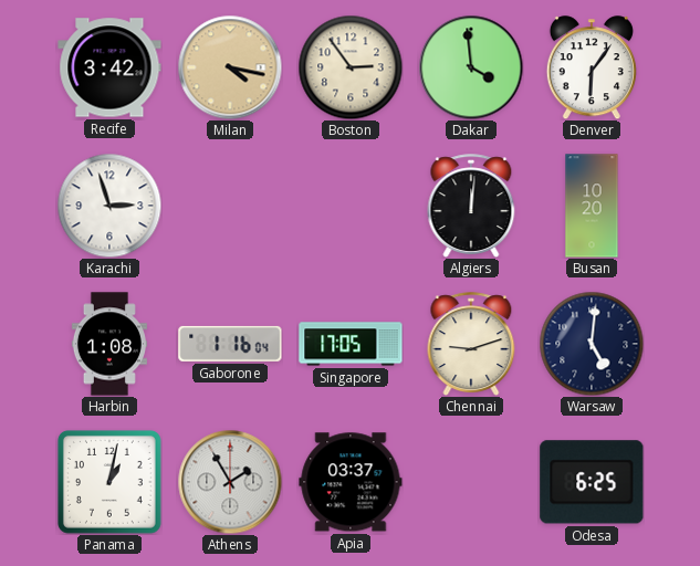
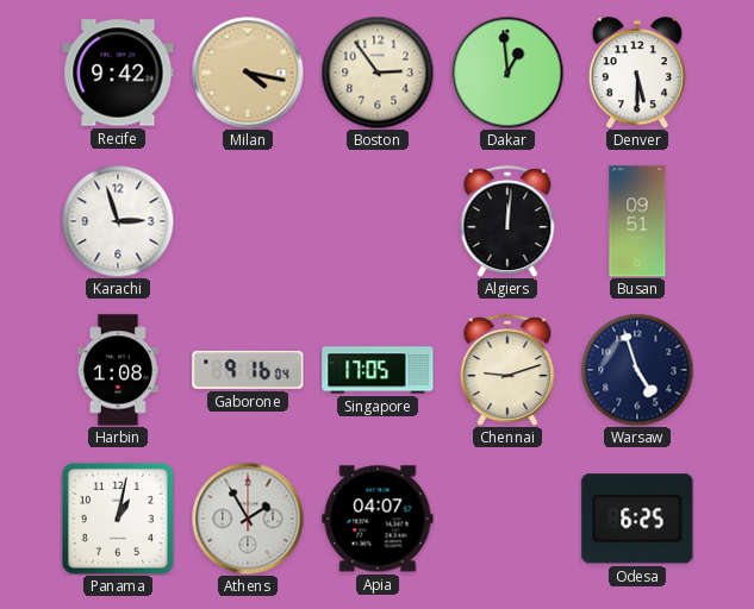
Recife: 3:42 -> 9:42 (118, 73)
Dakar: 3:59 -> 12:59 (507, 73)
Denver: 6:06 -> 5:30 (637, 73)
Busan: 10:20 -> 09:51 (637, 221)
Gaborone: 1:16 -> 9:16 (248, 370)
Warsaw: 5:01 -> 4:57 (637, 370)
Apia: 03:37 -> 04:07 (378, 519)
